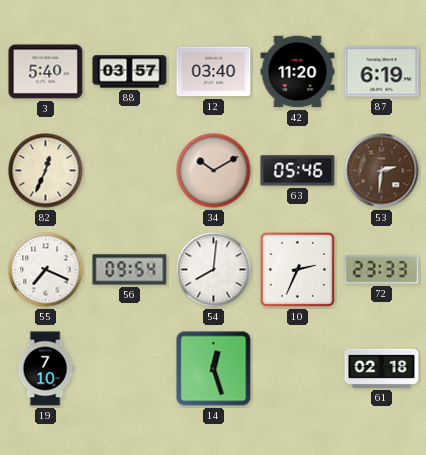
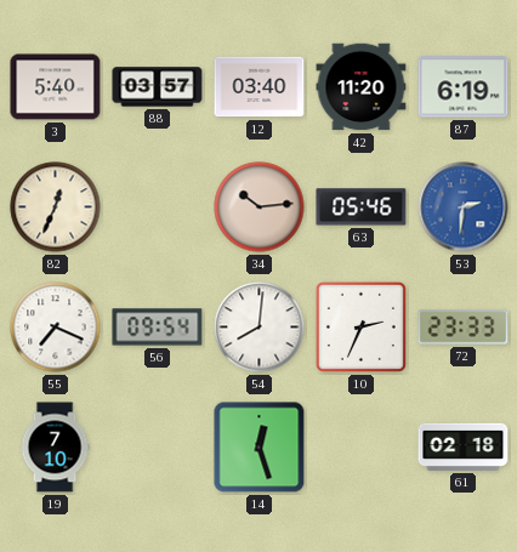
34: 10:10 -> 10:14 (260, 207)
53 dial: brown -> blue (464, 207)
